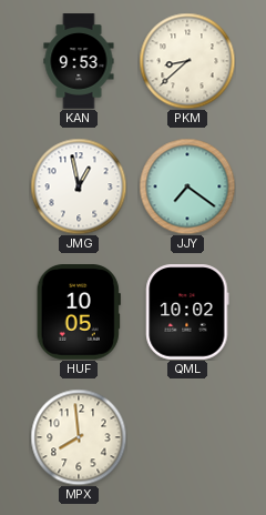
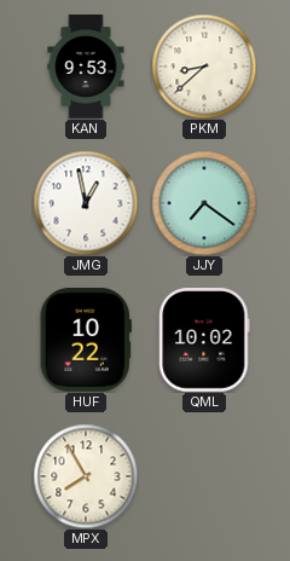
HUF: 10:05 -> 10:22 (86, 341)
MPX: 7:59 -> 7:55 (86, 476)
